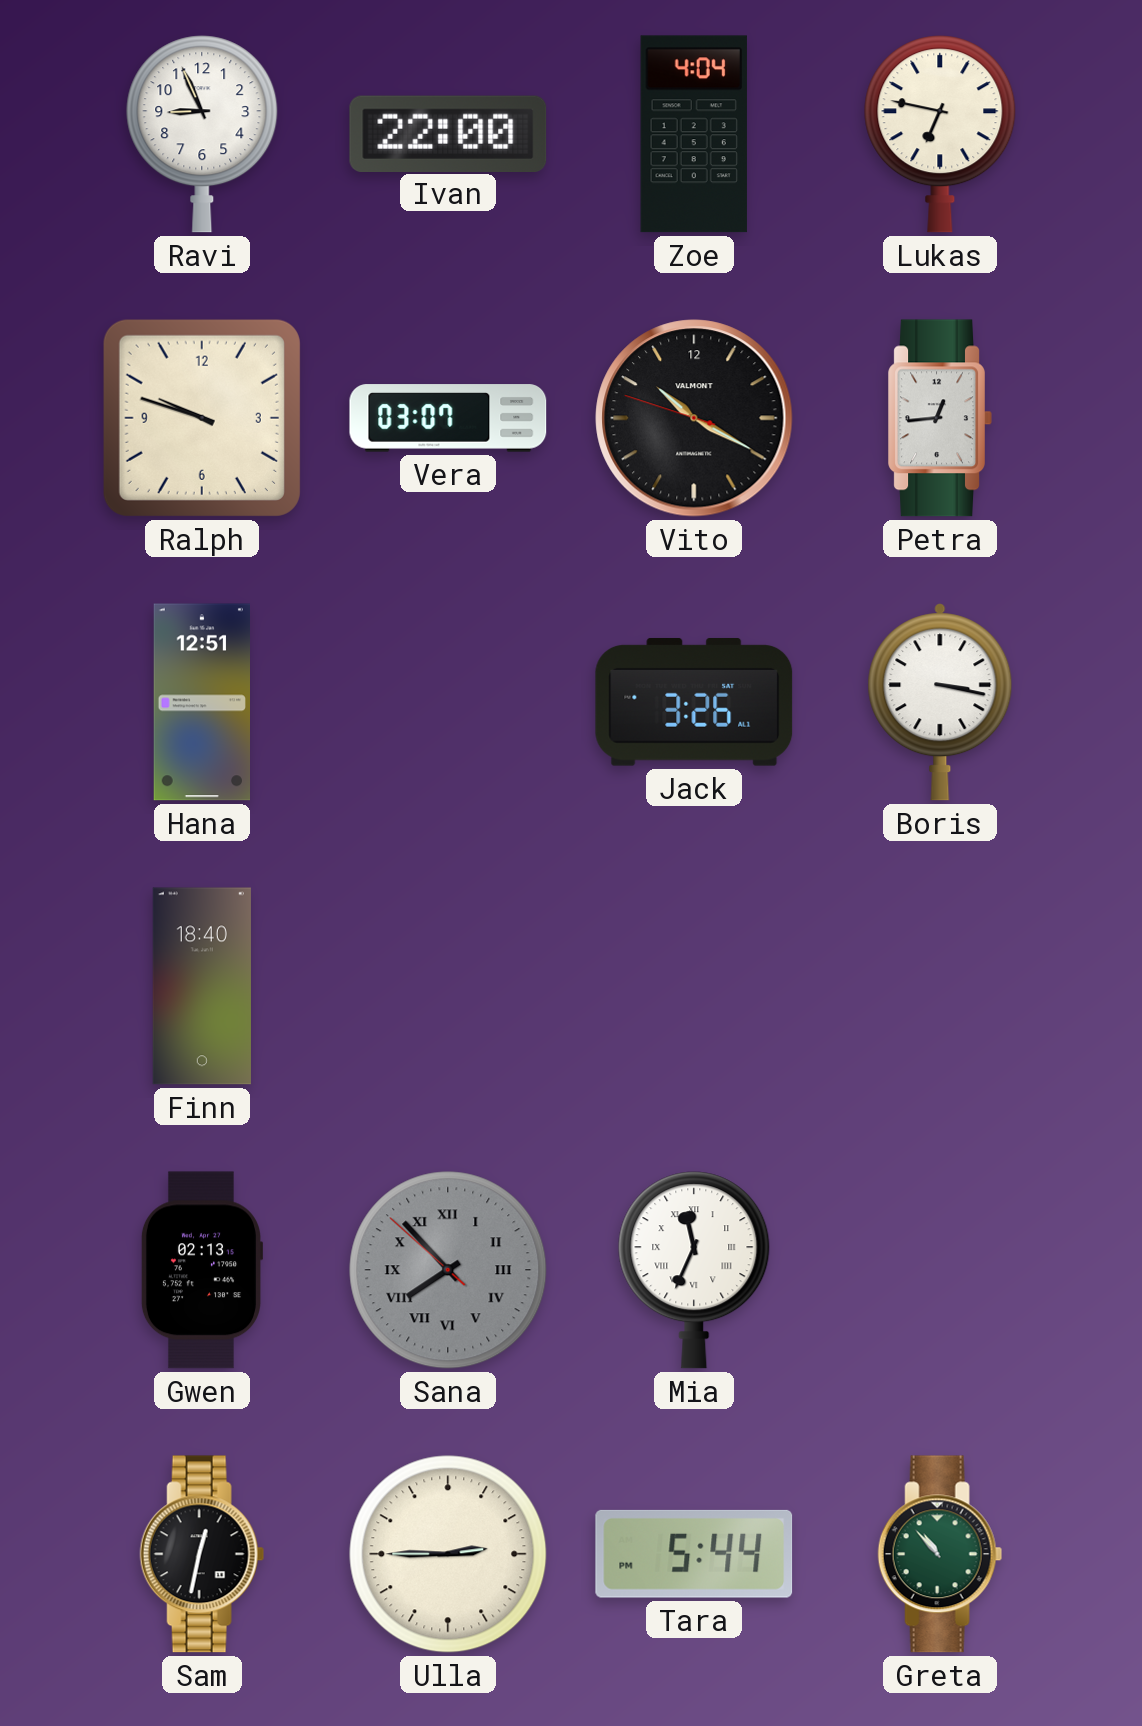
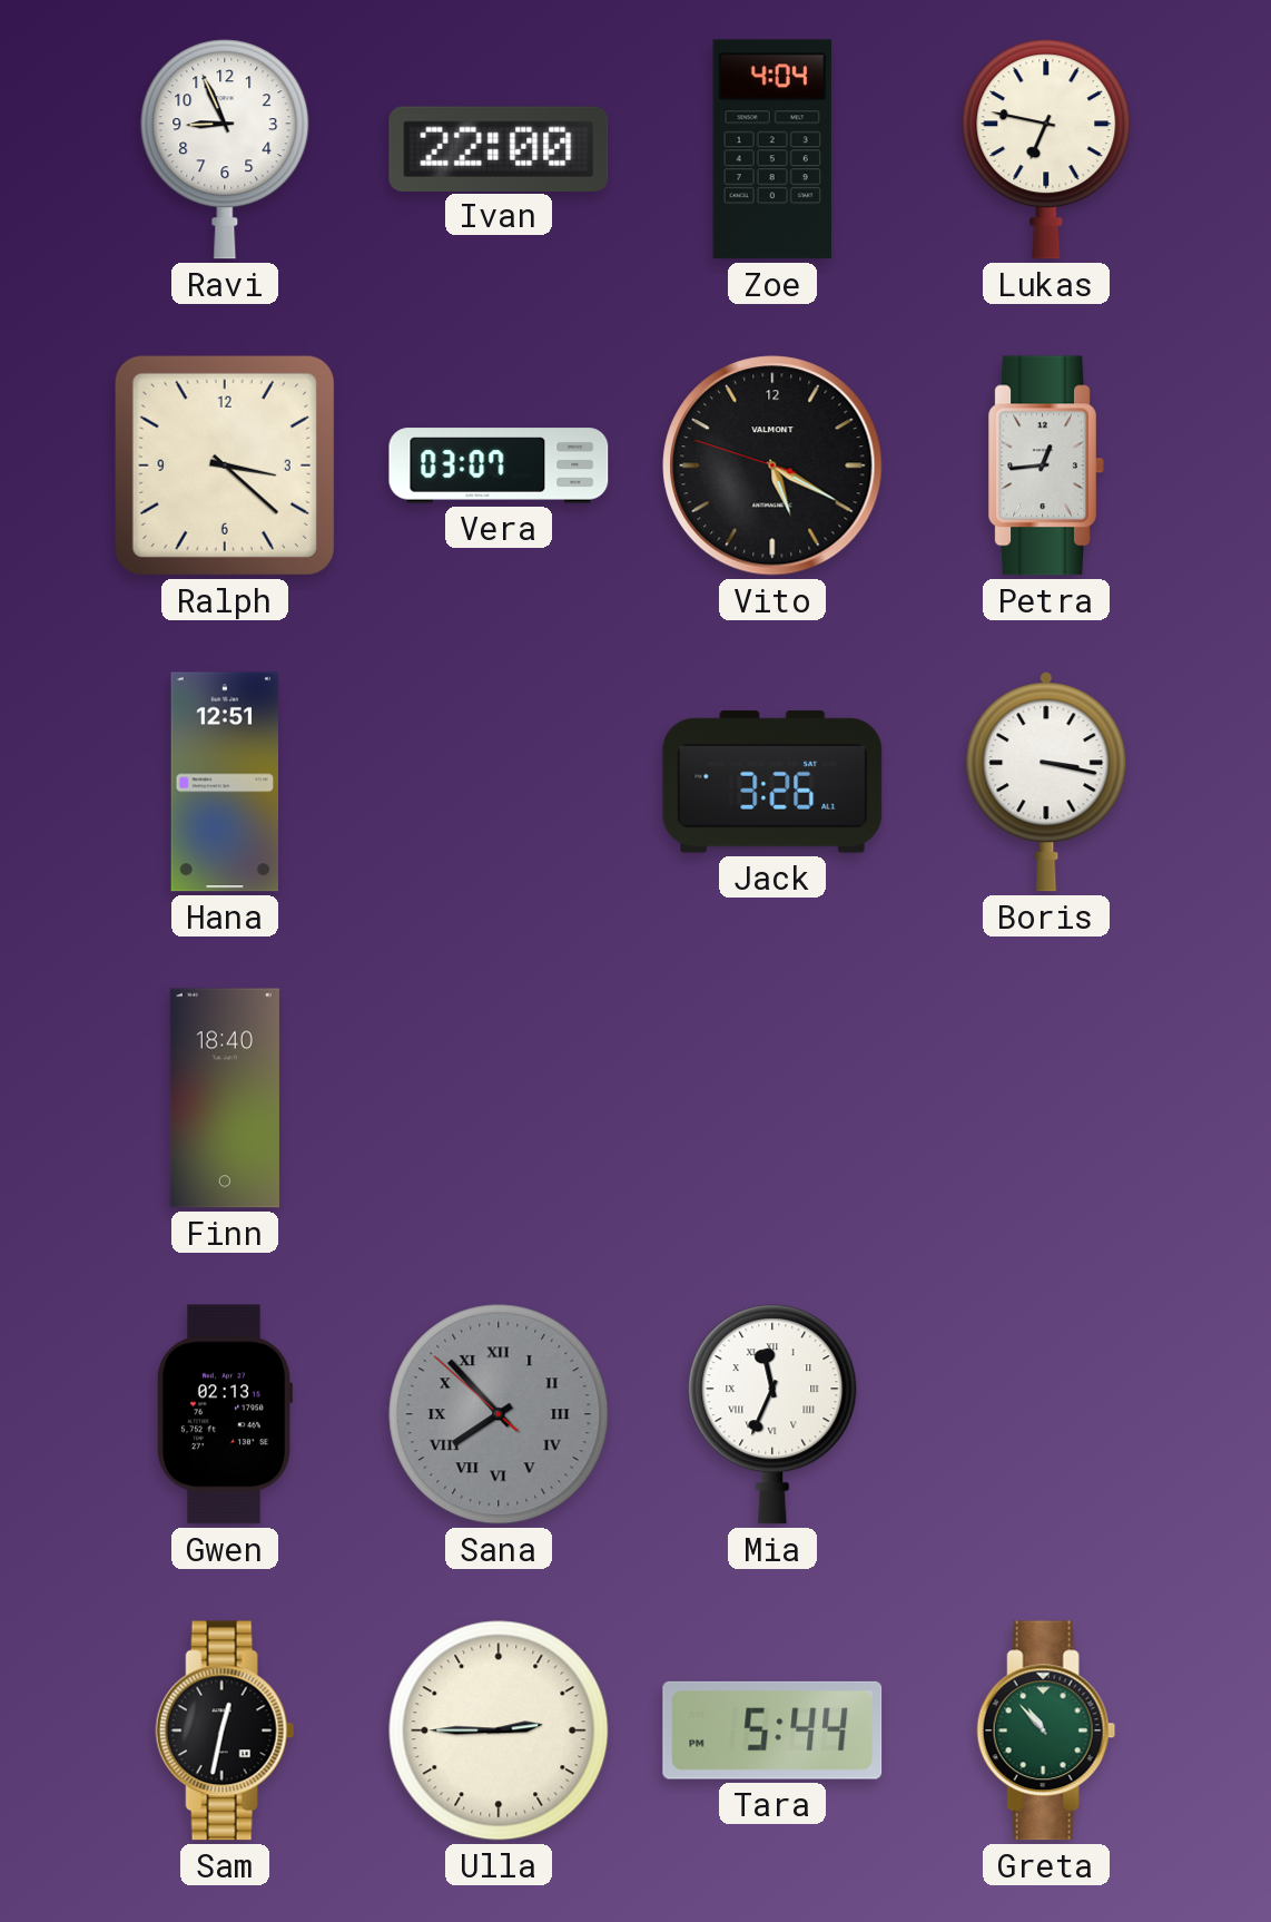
Ralph: 9:48 -> 3:22 (225, 465)
Vito: 10:19 -> 5:19 (772, 465)
